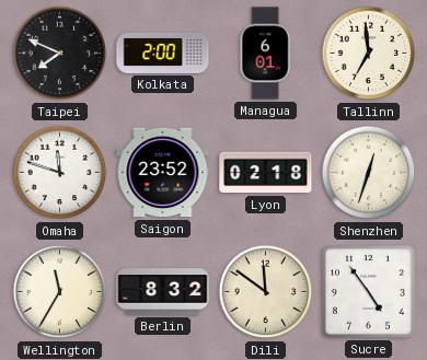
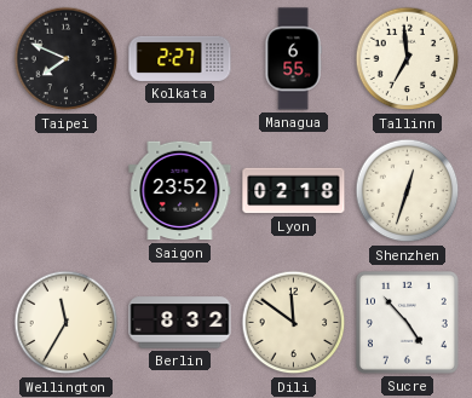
Kolkata: 2:00 -> 2:27 (180, 58)
Managua: 6:01 -> 6:55 (293, 59)
Omaha: 11:48 -> none (60, 173)
Sucre: 4:54 -> 4:53 (407, 322)
